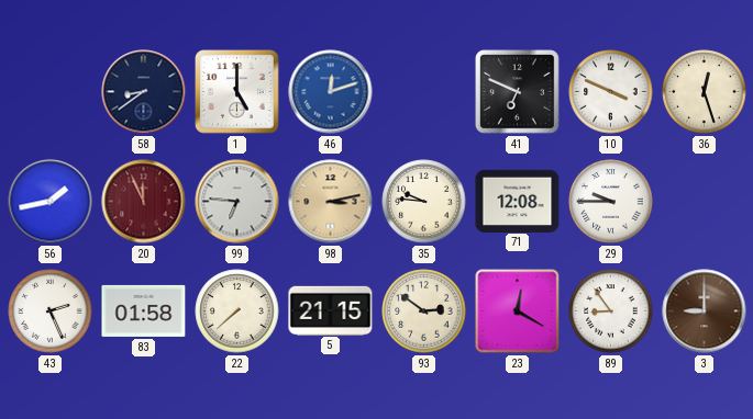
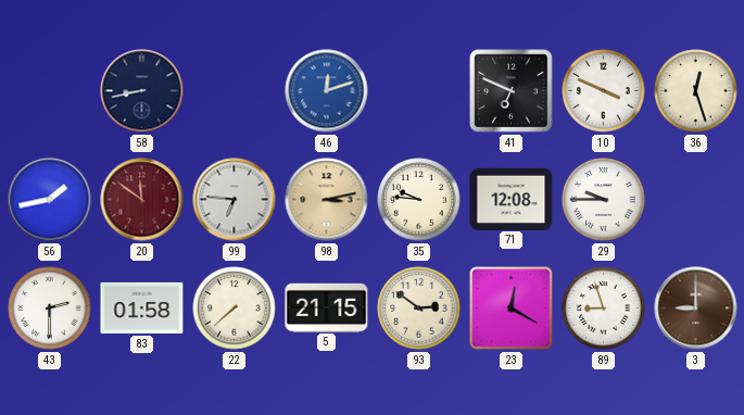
58: 8:39 -> 8:43 (142, 91)
1: 5:00 -> none (237, 92)
20: 11:56 -> 11:51 (142, 200)
43: 2:26 -> 2:30 (50, 309)
89: 8:54 -> 8:57 (604, 309)
